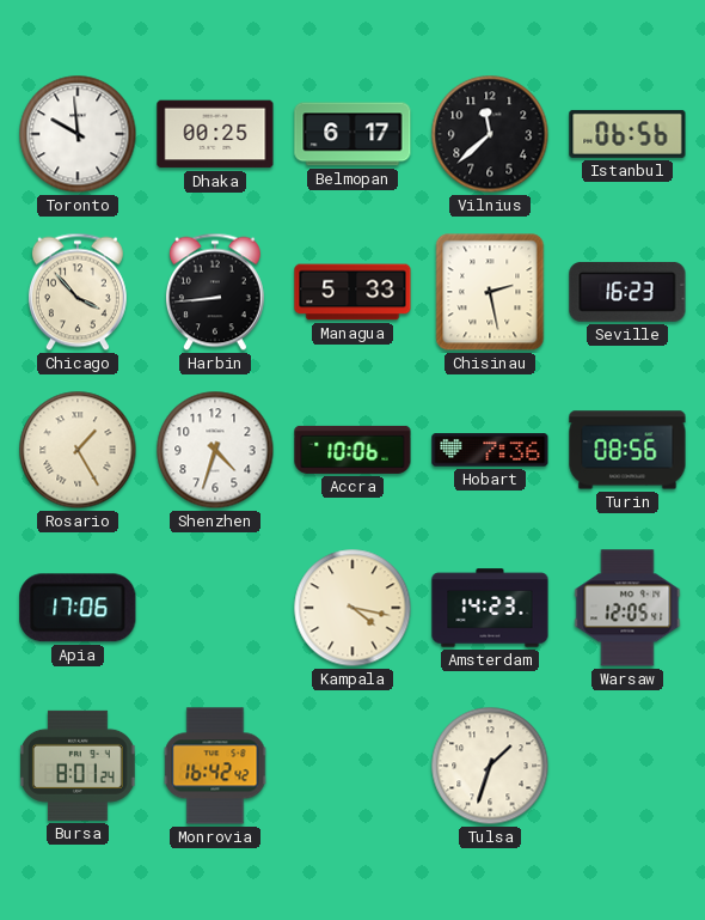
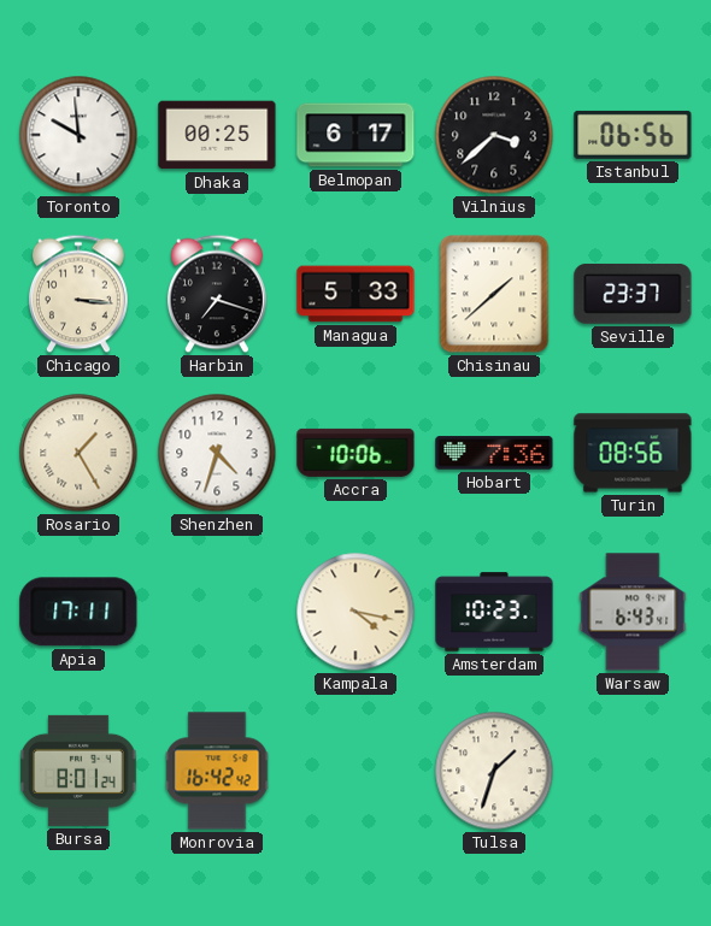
Vilnius: 11:38 -> 3:38 (494, 135)
Chicago: 3:53 -> 3:16 (78, 294)
Harbin: 8:44 -> 7:18 (217, 294)
Chisinau: 2:28 -> 1:38 (494, 294)
Seville: 16:23 -> 23:37 (633, 294)
Apia: 17:06 -> 17:11 (78, 612)
Amsterdam: 14:23 -> 10:23 (494, 612)
Warsaw: 12:05 -> 6:43 (633, 612)
